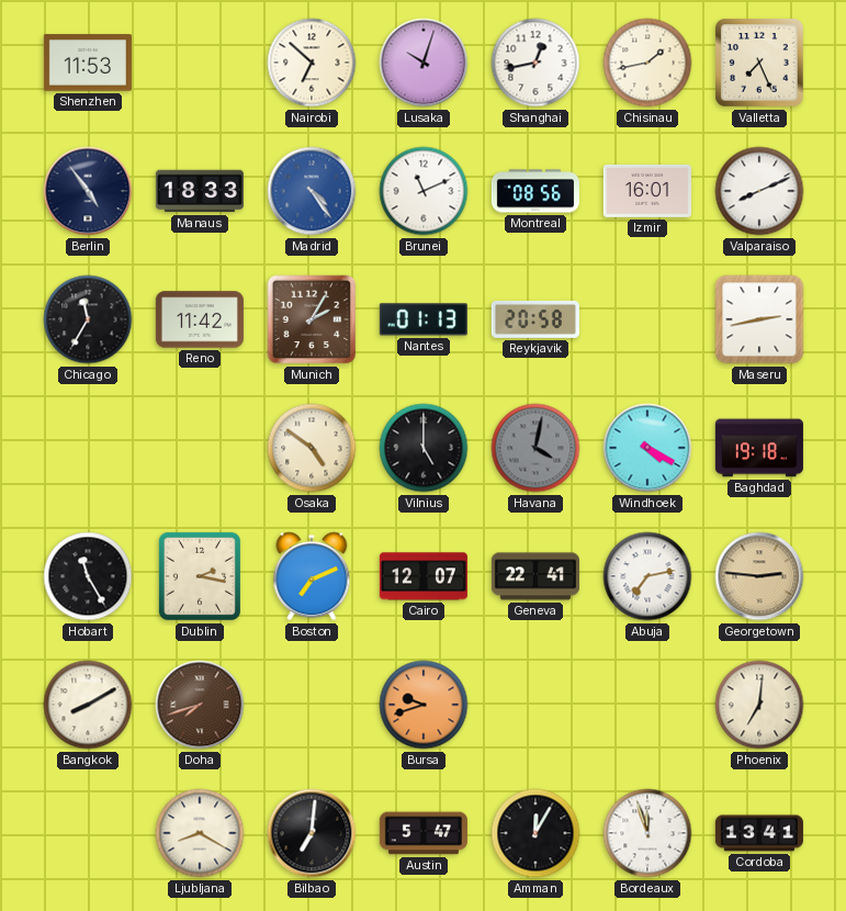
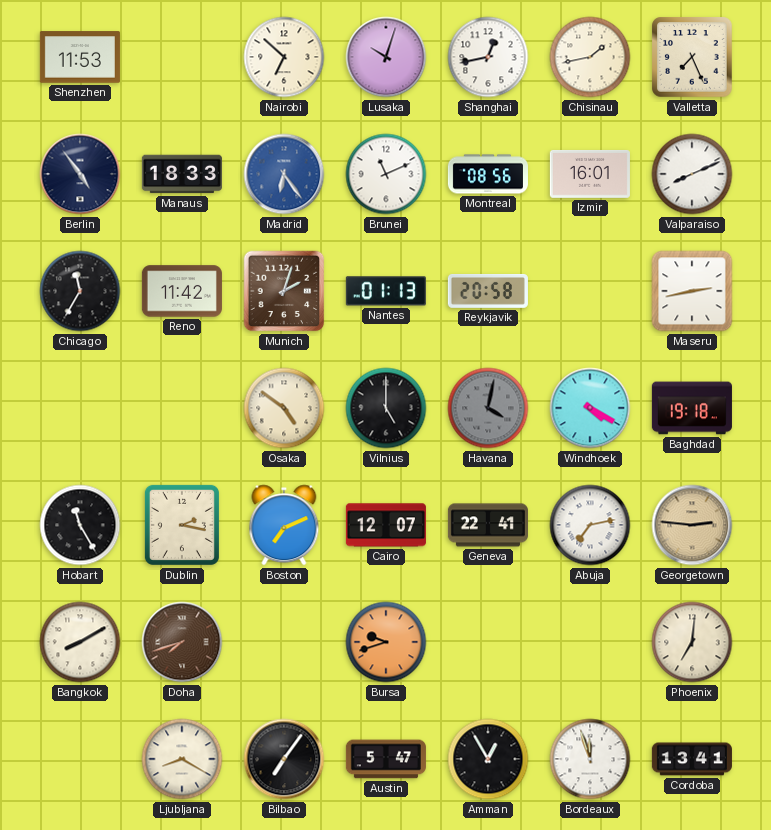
Madrid: 4:24 -> 6:24 (284, 174)
Munich: 2:05 -> 2:03 (284, 291)
Bilbao: 7:01 -> 7:06 (284, 759)
Amman: 12:05 -> 12:55 (488, 759)
